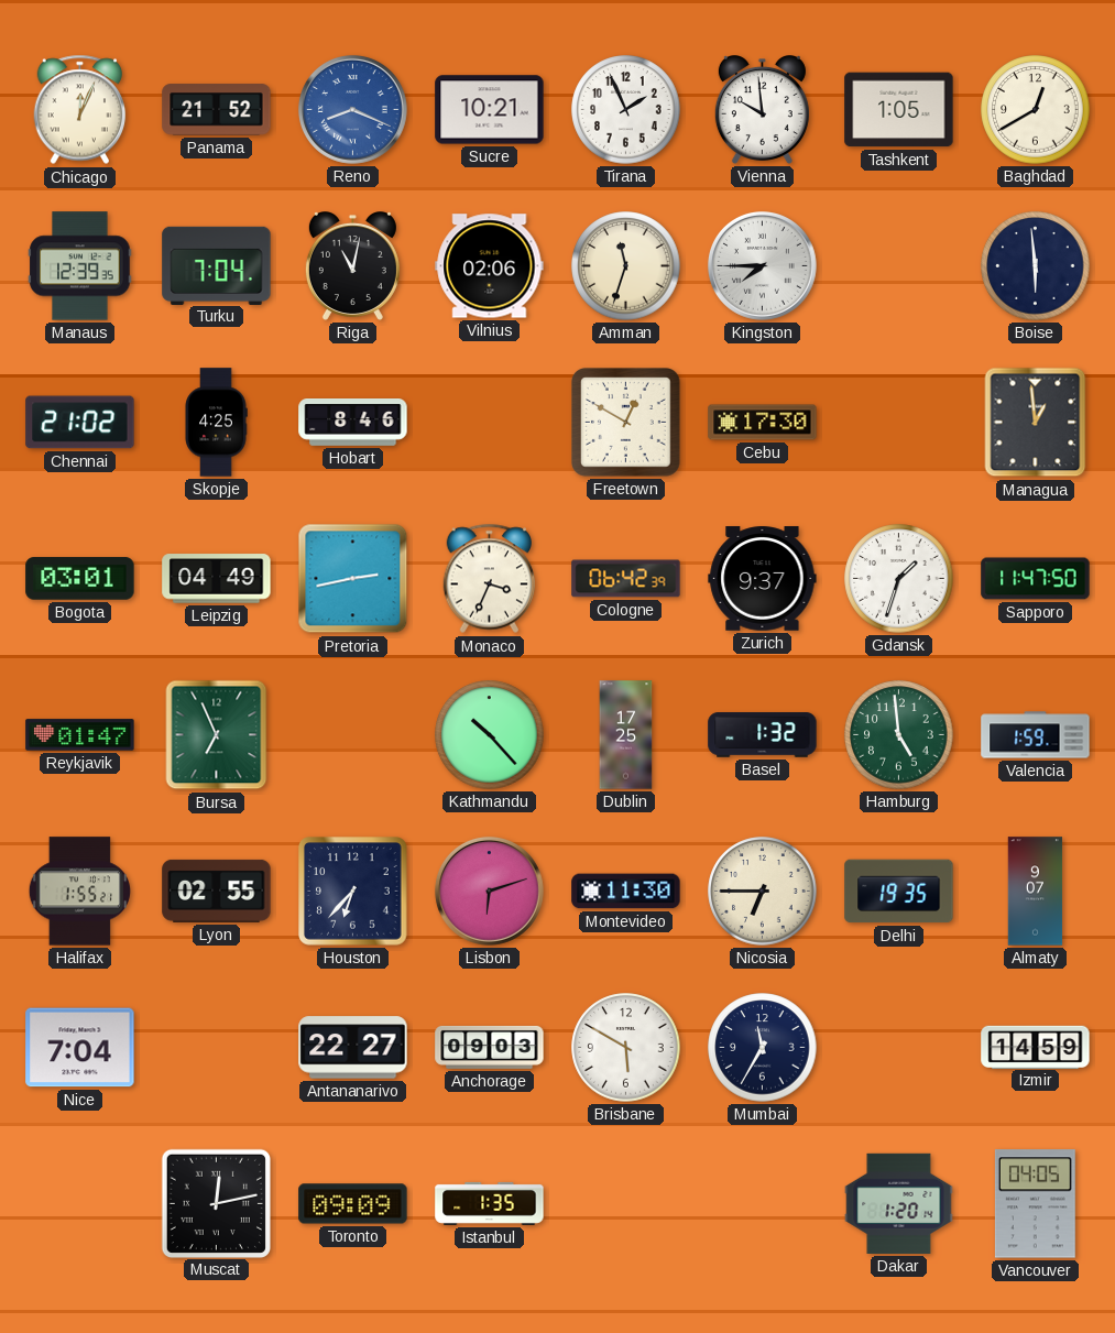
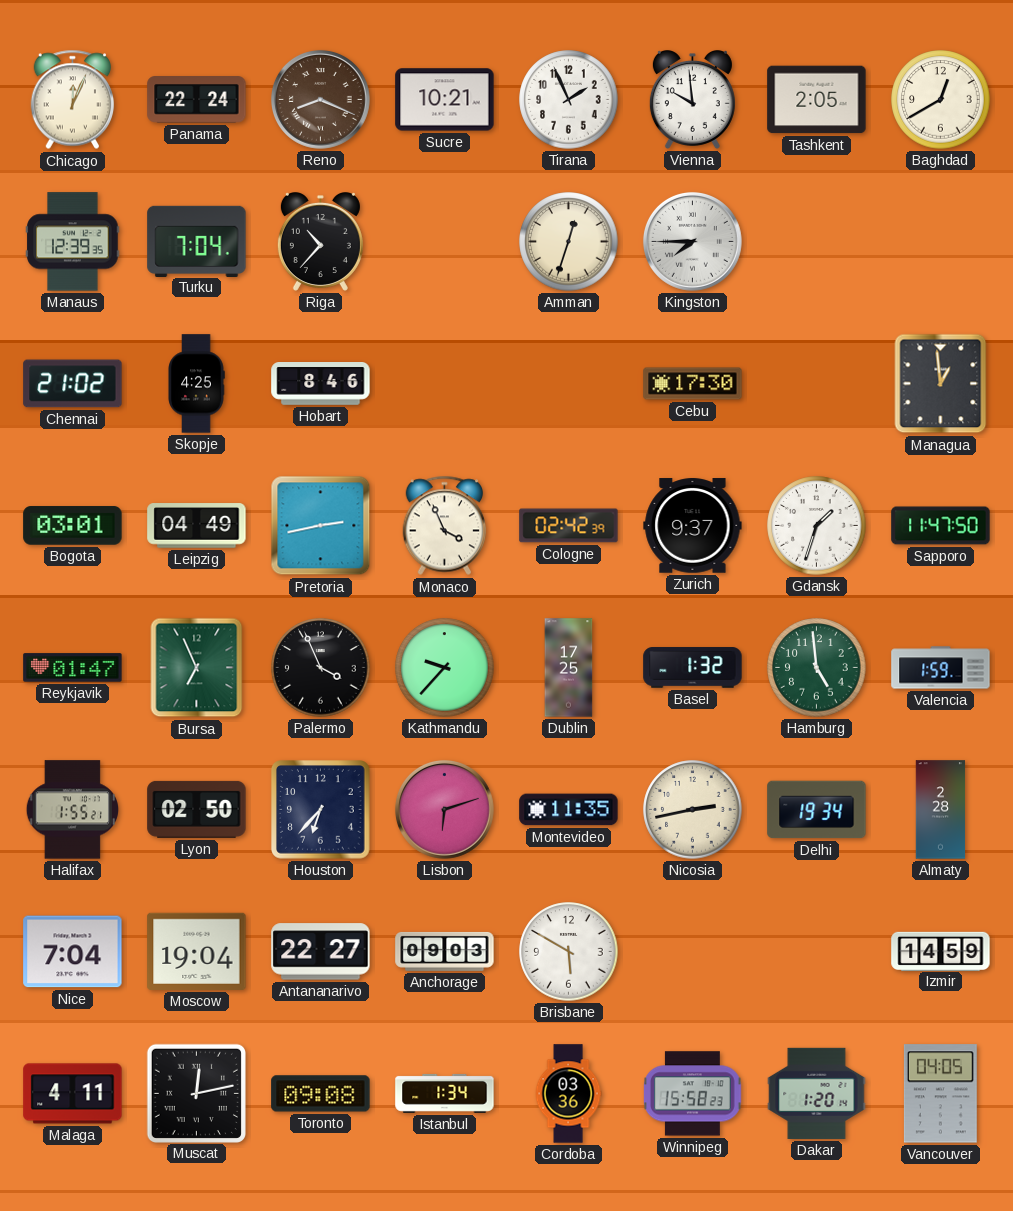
Panama: 21:52 -> 22:24 (197, 100)
Reno dial: blue -> brown (320, 99)
Tashkent: 1:05 -> 2:05 (817, 100)
Riga: 11:02 -> 10:37 (320, 242)
Vilnius: 02:06 -> none (490, 266)
Amman: 11:33 -> 12:33 (569, 242)
Boise: 5:59 -> none (1036, 266)
Freetown: 12:50 -> none (626, 423)
Monaco: 3:34 -> 3:56 (445, 526)
Cologne: 06:42 -> 02:42 (569, 526)
Palermo: none -> 3:56 (321, 668)
Kathmandu: 10:23 -> 9:37 (445, 668)
Lyon: 02:55 -> 02:50 (197, 809)
Montevideo: 11:30 -> 11:35 (569, 810)
Nicosia: 6:45 -> 2:43 (693, 810)
Delhi: 19:35 -> 19:34 (817, 810)
Almaty: 9:07 -> 2:28 (941, 810)
Moscow: none -> 19:04 (197, 951)
Mumbai: 11:35 -> none (763, 1048)
Malaga: none -> 4:11 (73, 1094)
Toronto: 09:09 -> 09:08 (321, 1094)
Istanbul: 1:35 -> 1:34 (445, 1093)
Cordoba: none -> 03:36 (568, 1094)
Winnipeg: none -> 15:58 (692, 1094)
